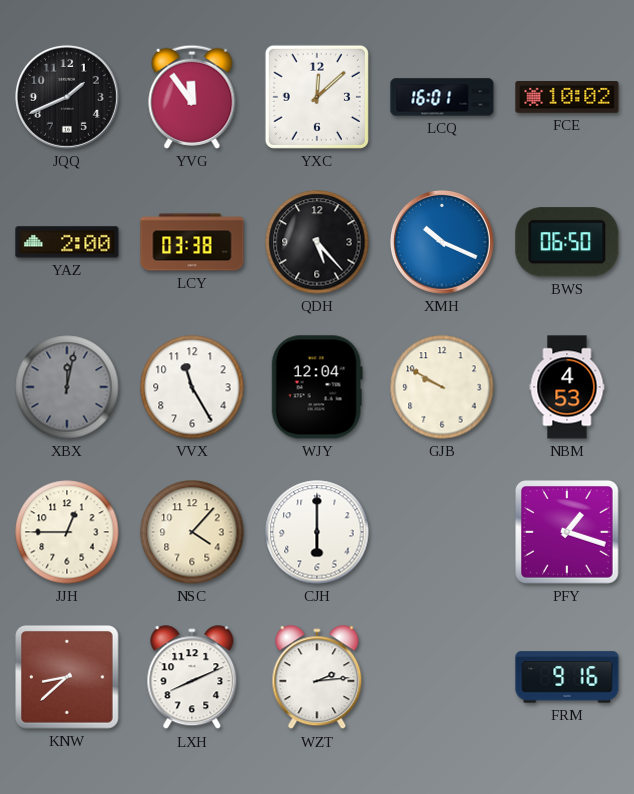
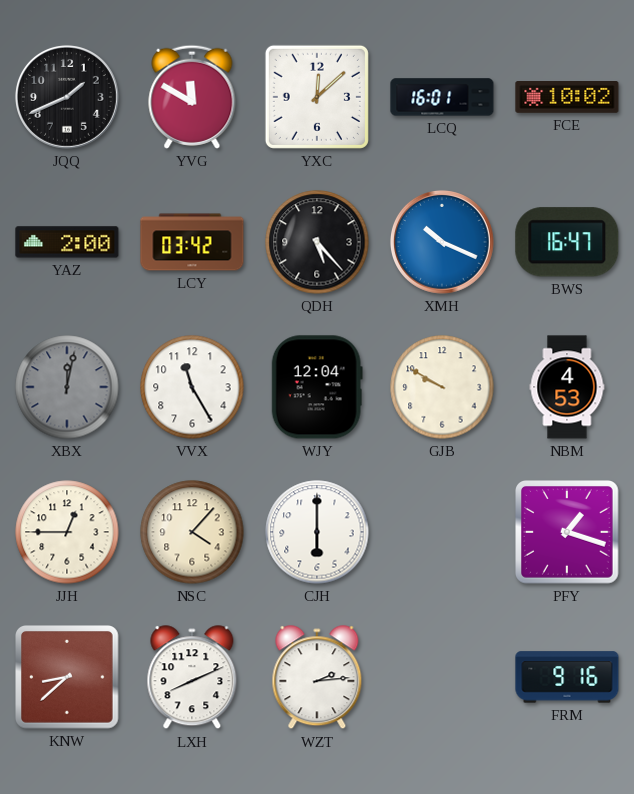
YVG: 11:54 -> 11:50 (192, 97)
LCY: 03:38 -> 03:42 (192, 242)
BWS: 06:50 -> 16:47 (567, 242)
